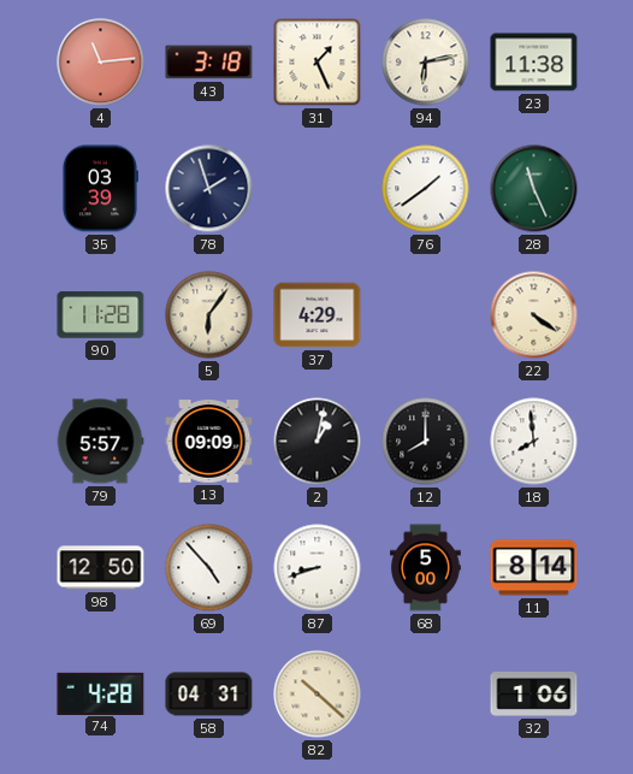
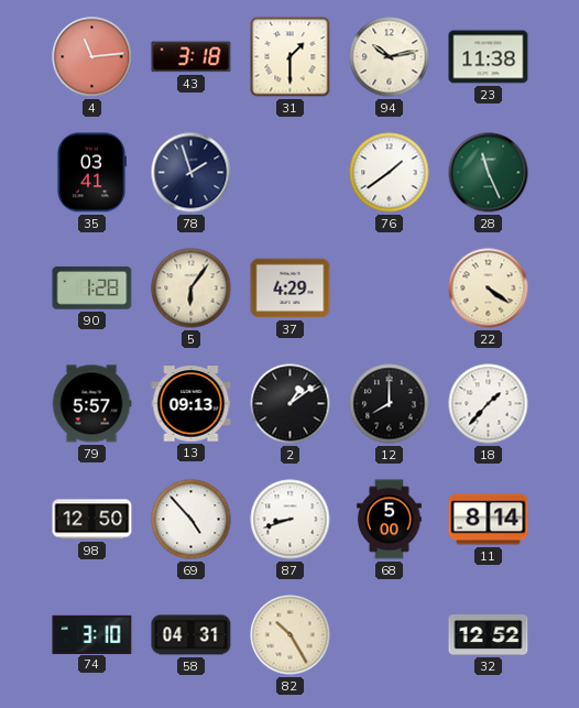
31: 1:26 -> 1:30 (291, 57)
94: 6:13 -> 10:13 (390, 57)
35: 03:39 -> 03:41 (91, 173)
90: 11:28 -> 1:28 (92, 288)
13: 09:09 -> 09:13 (192, 404)
2: 1:02 -> 1:09 (291, 404)
18: 7:59 -> 1:37 (489, 404)
74: 4:28 -> 3:10 (92, 634)
82: 10:22 -> 10:25 (291, 635)
32: 1:06 -> 12:52 (489, 635)
